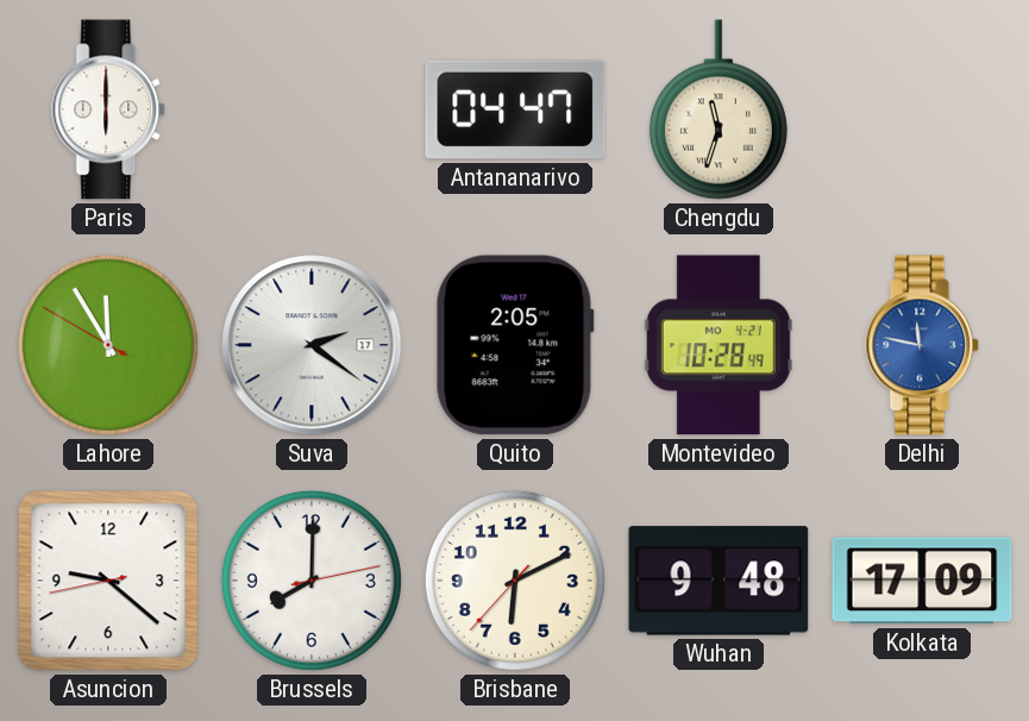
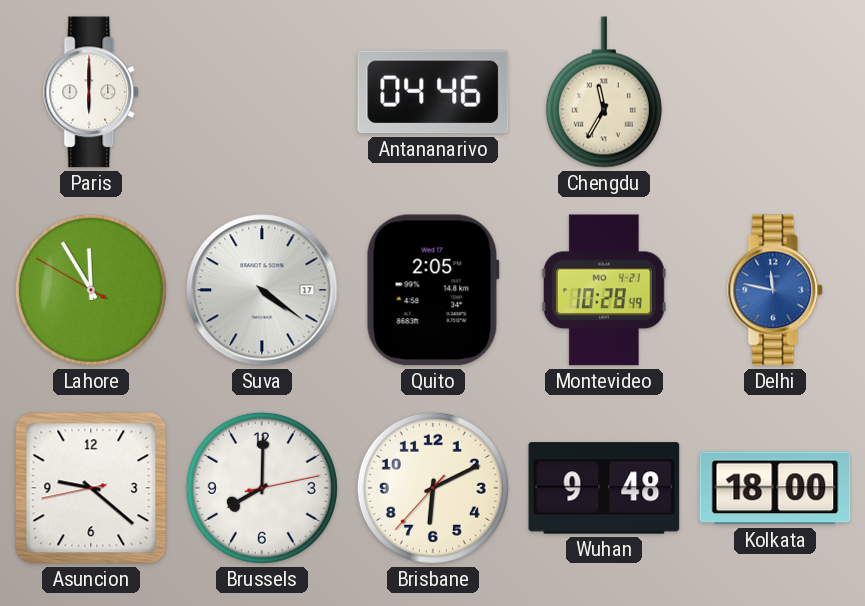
Antananarivo: 04:47 -> 04:46 (433, 92)
Chengdu: 11:33 -> 11:35 (604, 92)
Suva: 2:21 -> 4:21 (262, 290)
Kolkata: 17:09 -> 18:00 (775, 488)
